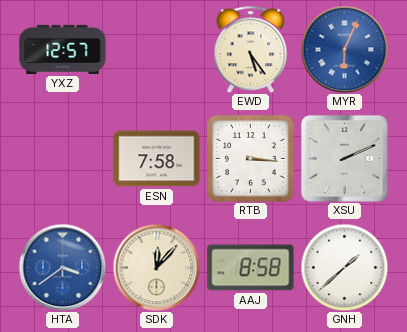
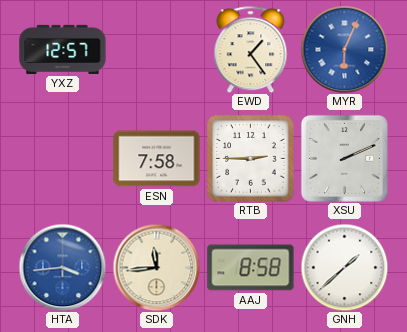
EWD: 5:24 -> 1:24 (251, 49)
RTB: 3:16 -> 2:45 (251, 159)
HTA: 3:39 -> 3:44 (62, 267)
SDK: 12:07 -> 11:44 (156, 267)
